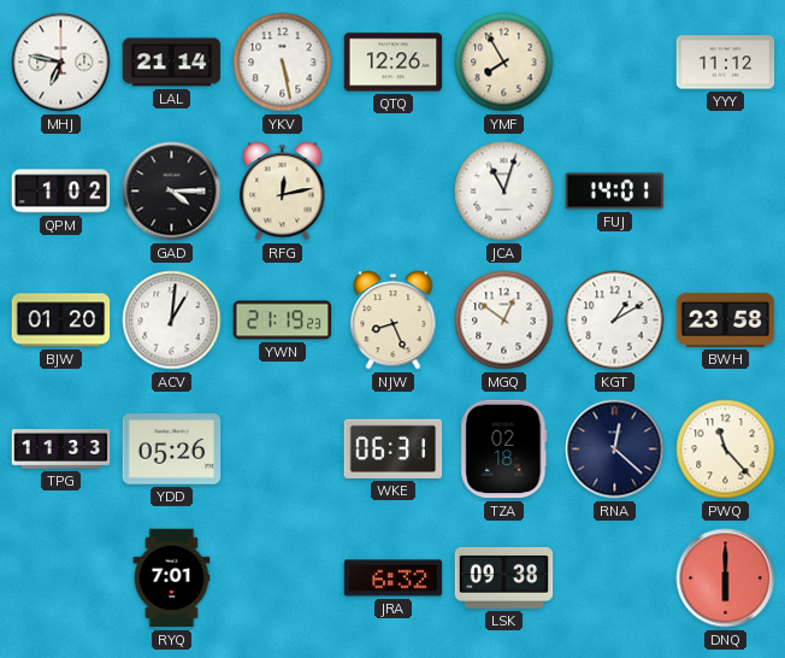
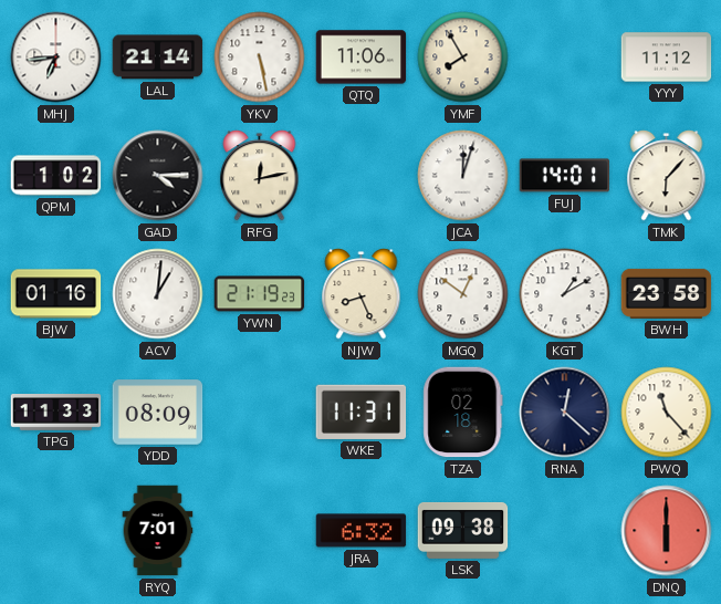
MHJ: 6:47 -> 6:44 (56, 58)
QTQ: 12:26 -> 11:06 (362, 58)
JCA: 11:03 -> 12:03 (463, 176)
TMK: none -> 6:07 (667, 176)
BJW: 01:20 -> 01:16 (56, 294)
YDD: 05:26 -> 08:09 (158, 413)
WKE: 06:31 -> 11:31 (362, 412)
